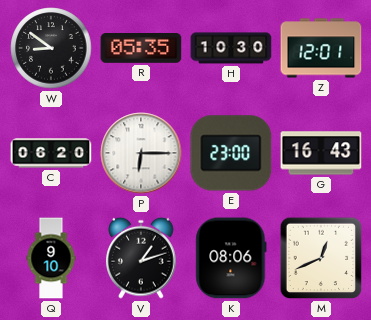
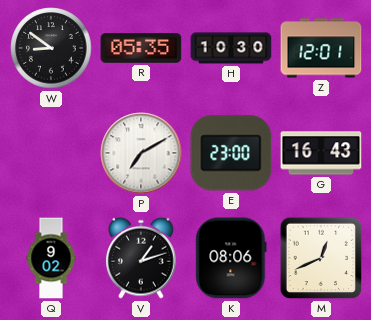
C: 06:20 -> none (51, 153)
P: 6:15 -> 7:10 (141, 153)
Q: 9:10 -> 9:02 (51, 258)
